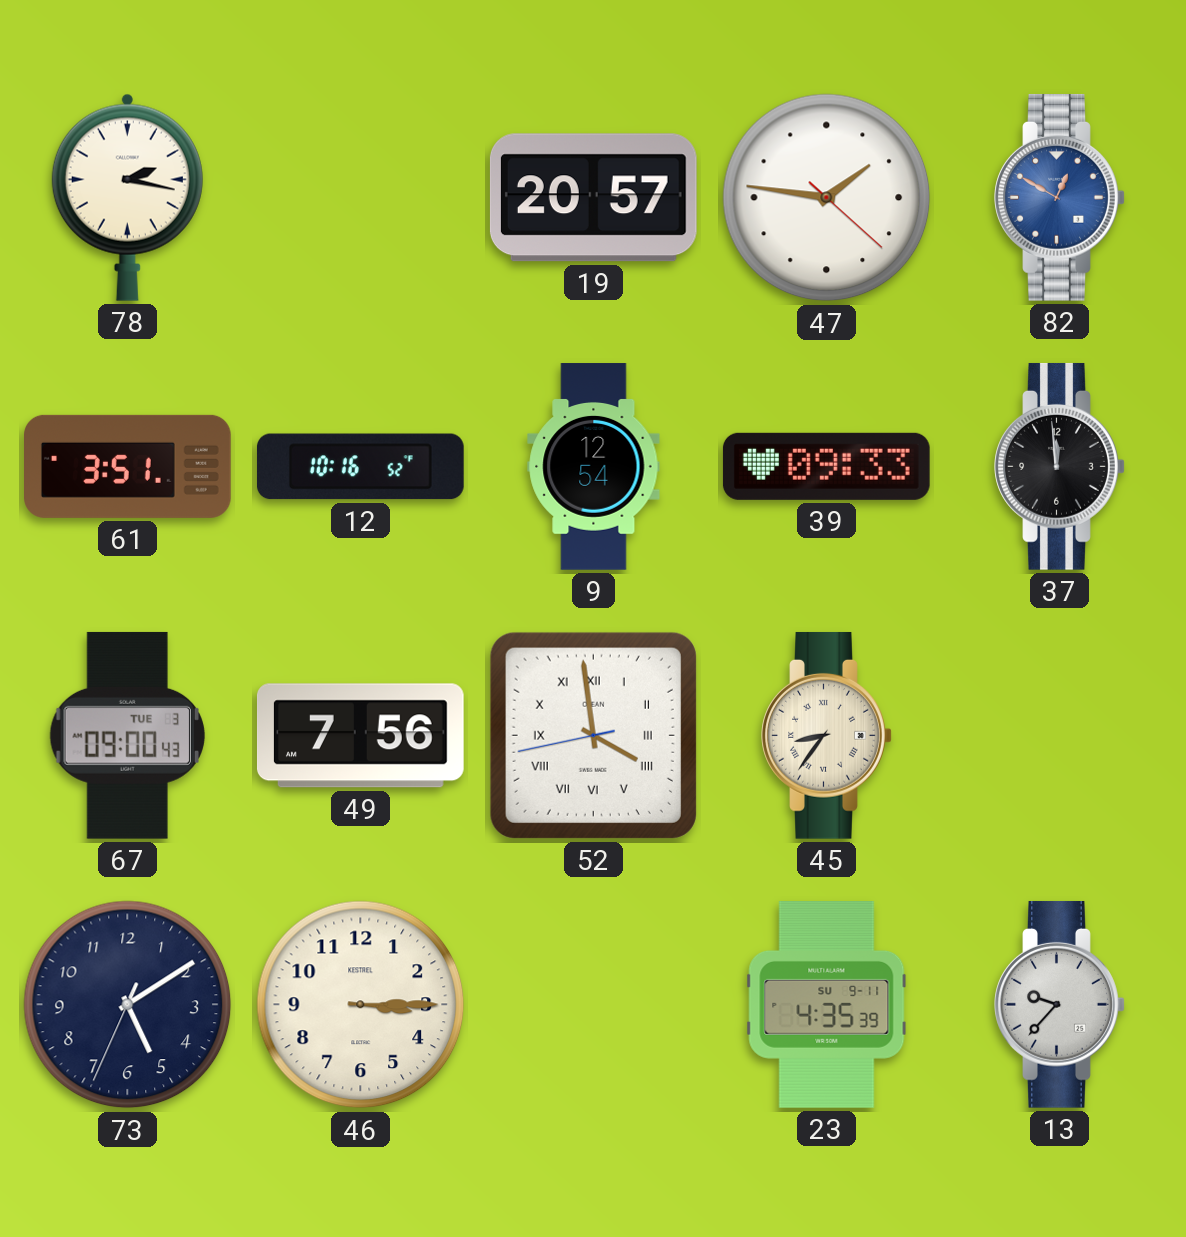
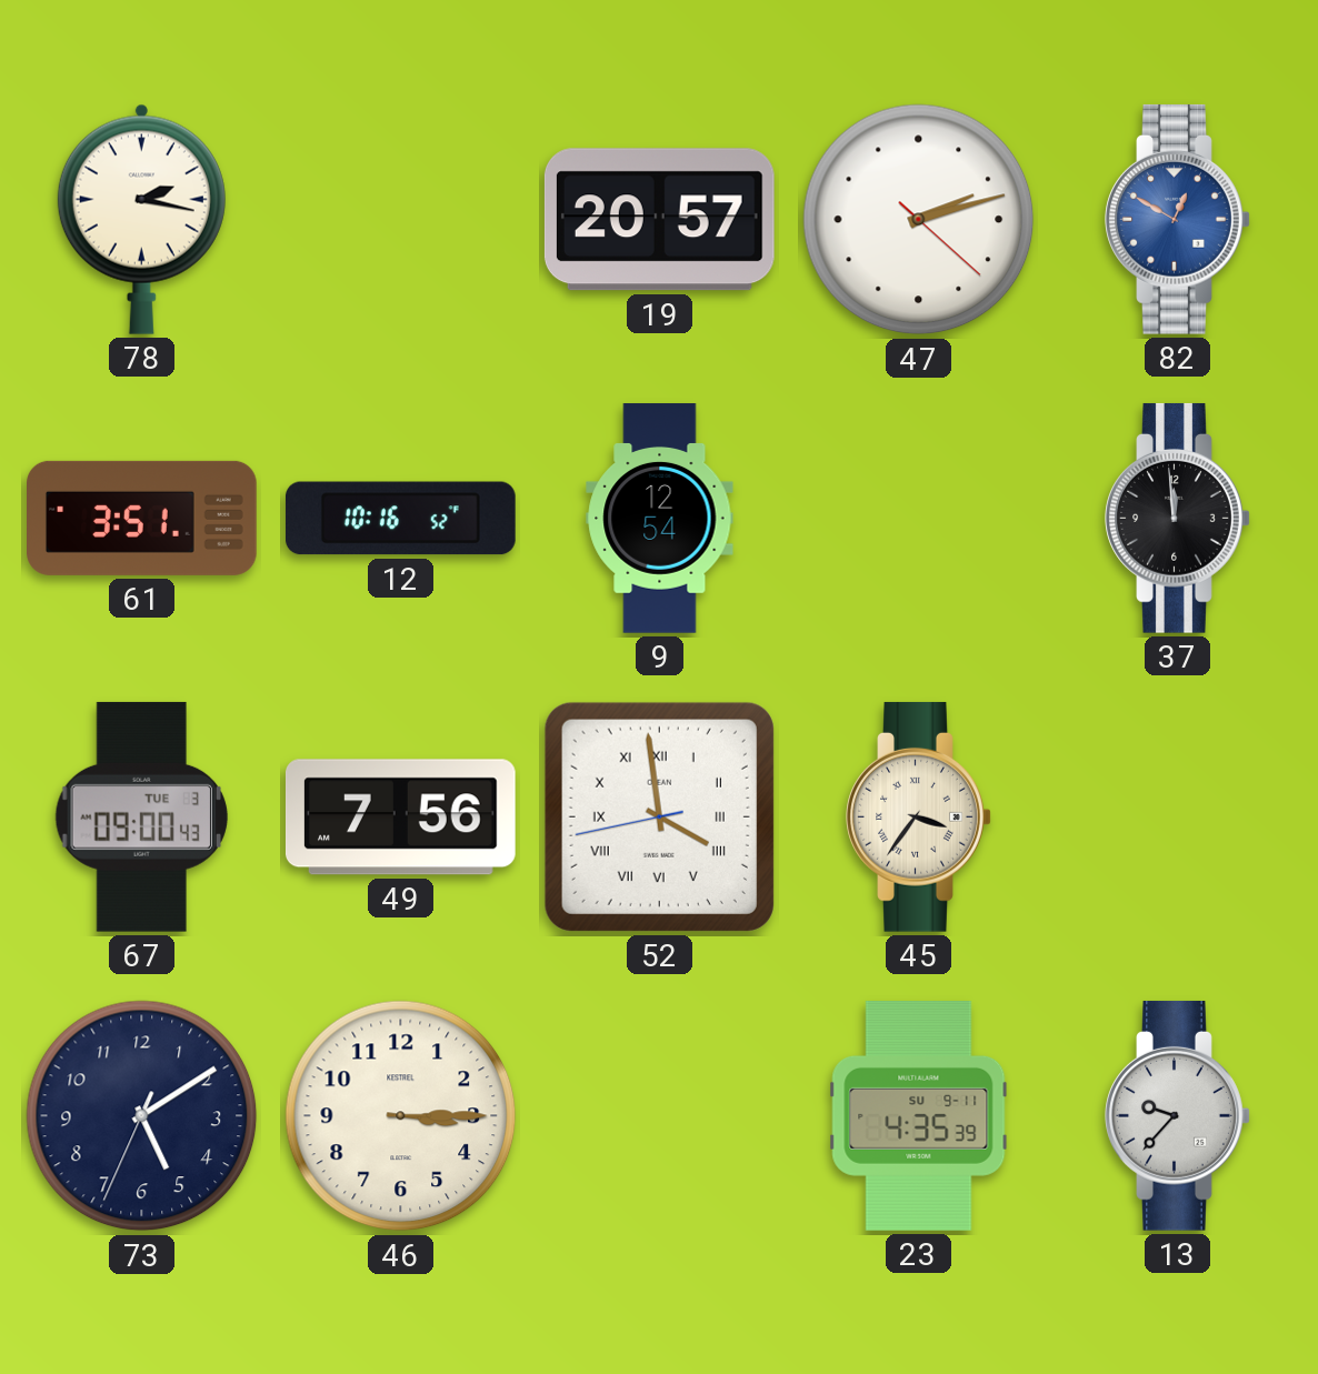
47: 1:46 -> 2:12 (919, 220)
39: 09:33 -> none (826, 466)
45: 8:36 -> 3:36 (919, 816)
